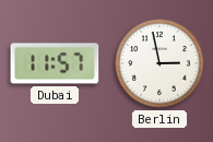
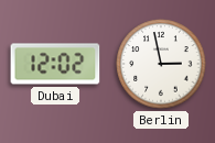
Dubai: 11:57 -> 12:02 (55, 64)
